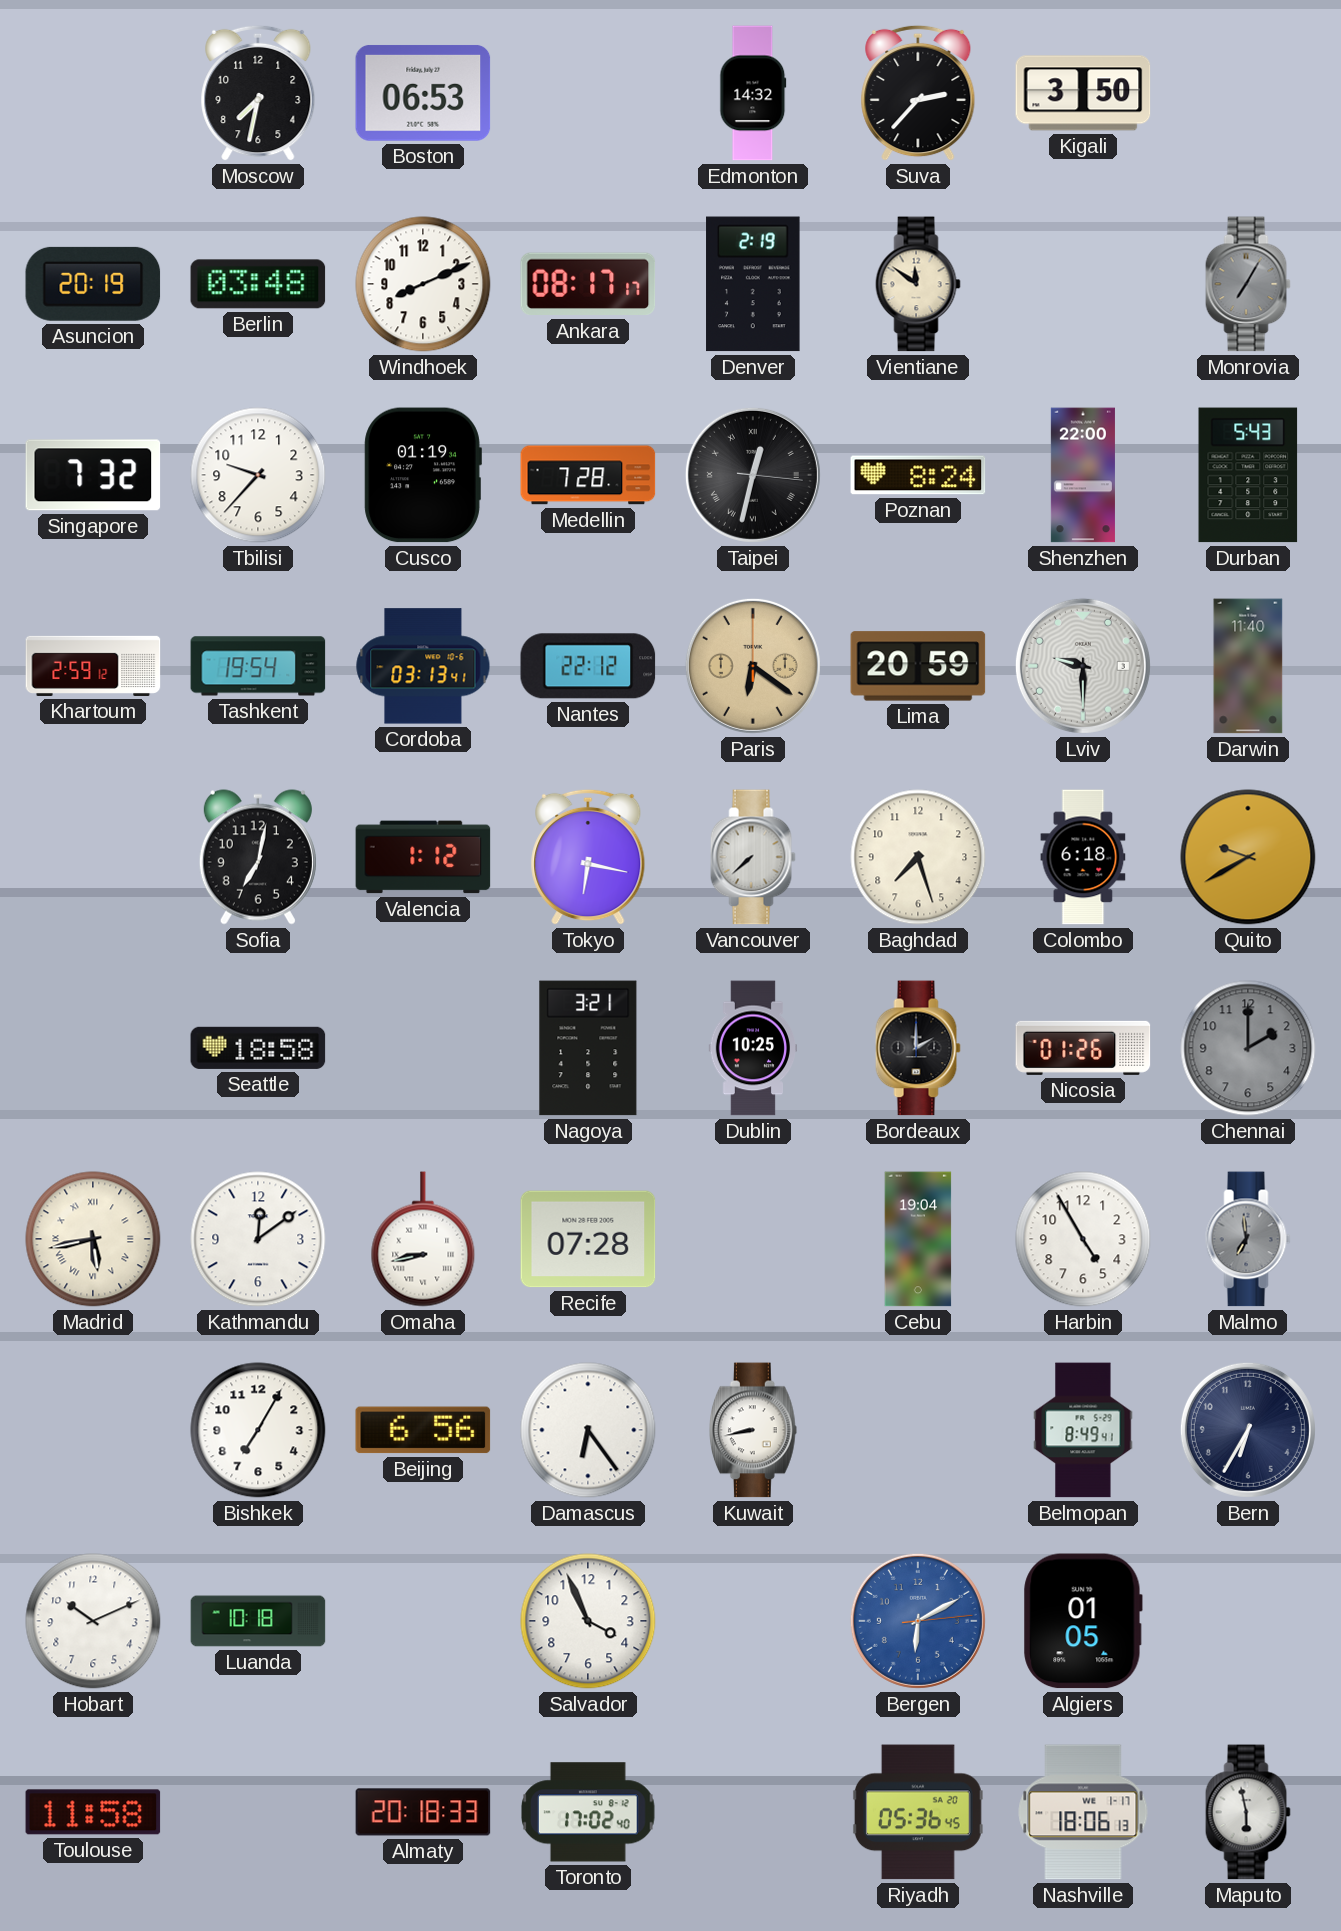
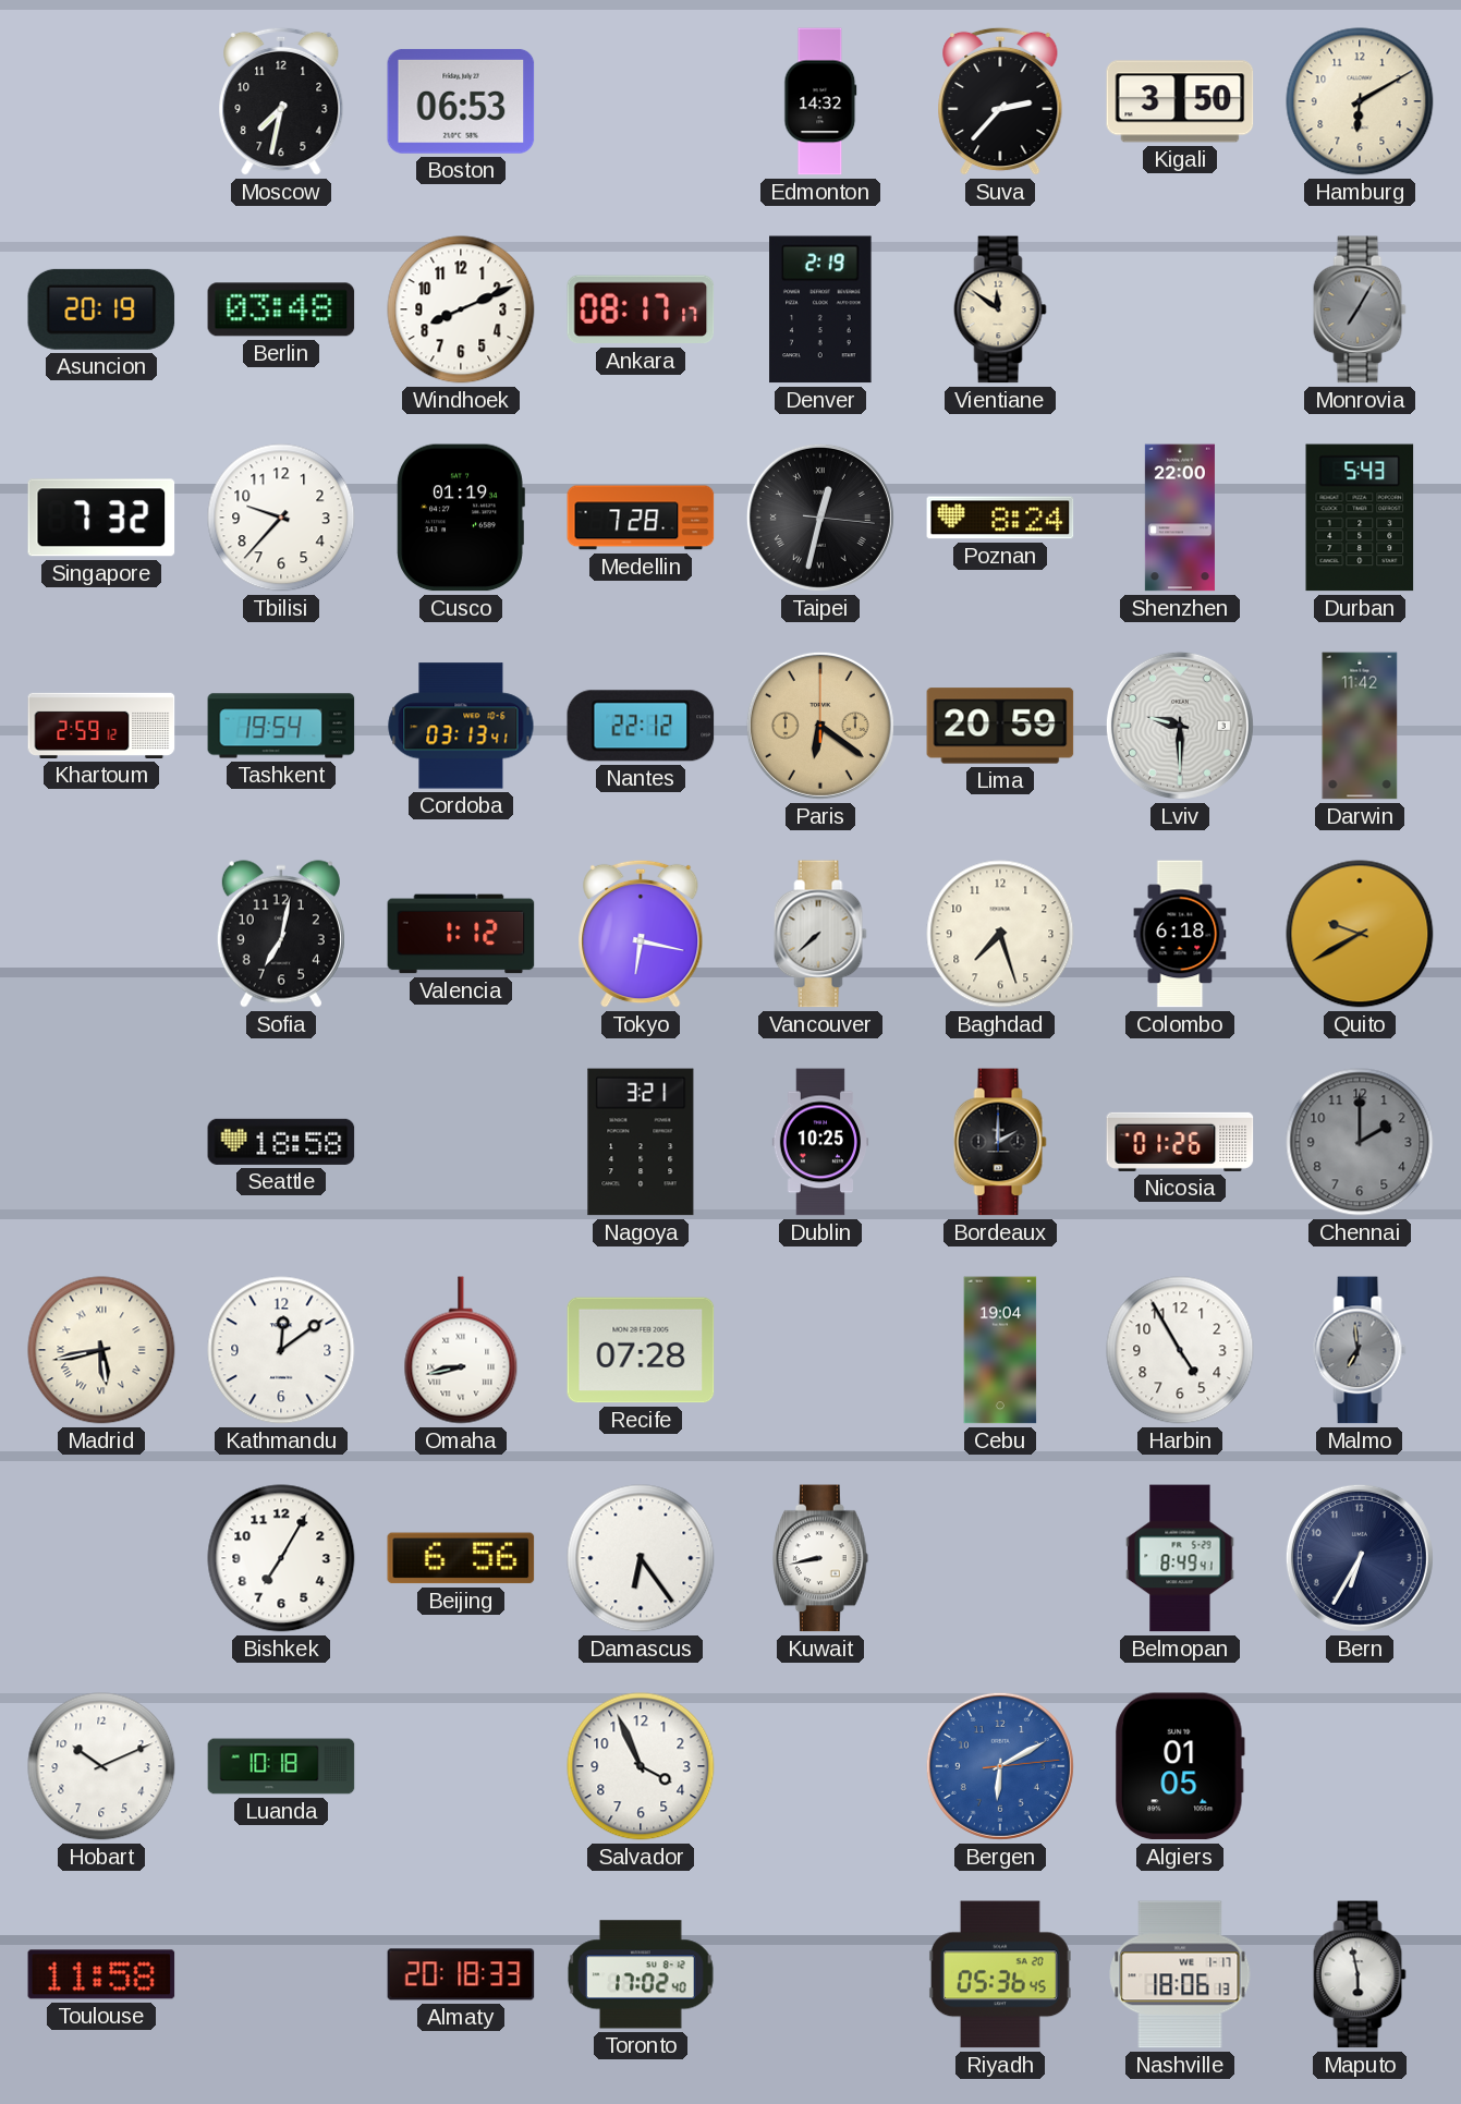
Hamburg: none -> 6:10 (1360, 101)
Darwin: 11:40 -> 11:42 (1360, 726)
